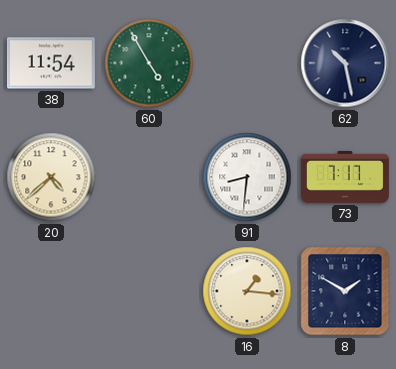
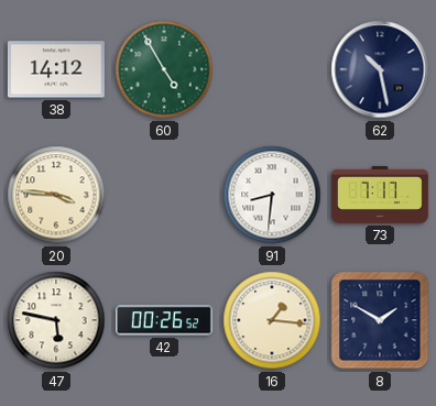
38: 11:54 -> 14:12 (56, 69)
20: 4:38 -> 3:46 (56, 195)
47: none -> 5:47 (56, 320)
42: none -> 00:26 (164, 320)
